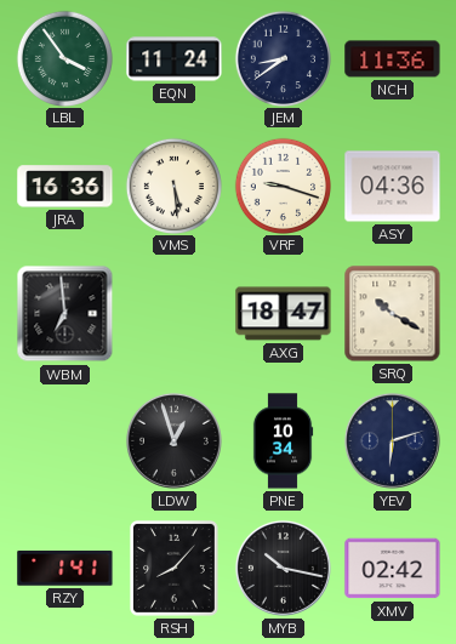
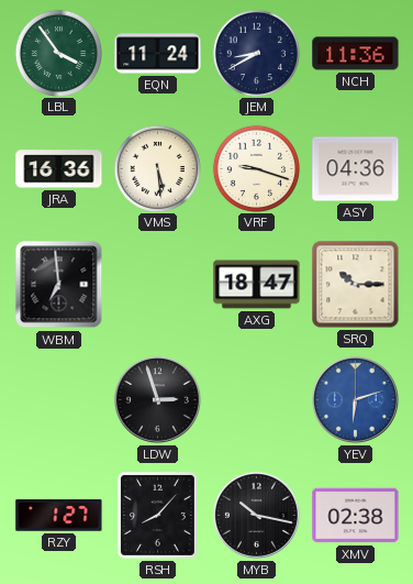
JEM: 8:39 -> 8:40 (256, 53)
SRQ: 10:20 -> 10:15 (356, 285)
LDW: 12:57 -> 2:57 (157, 399)
PNE: 10:34 -> none (283, 441)
YEV dial: navy -> blue (355, 399)
RZY: 1:41 -> 1:27 (59, 516)
XMV: 02:42 -> 02:38 (356, 516)
